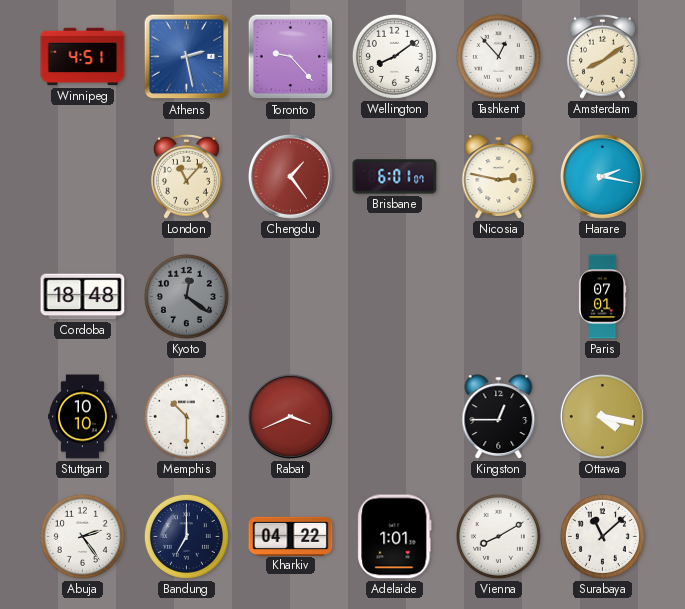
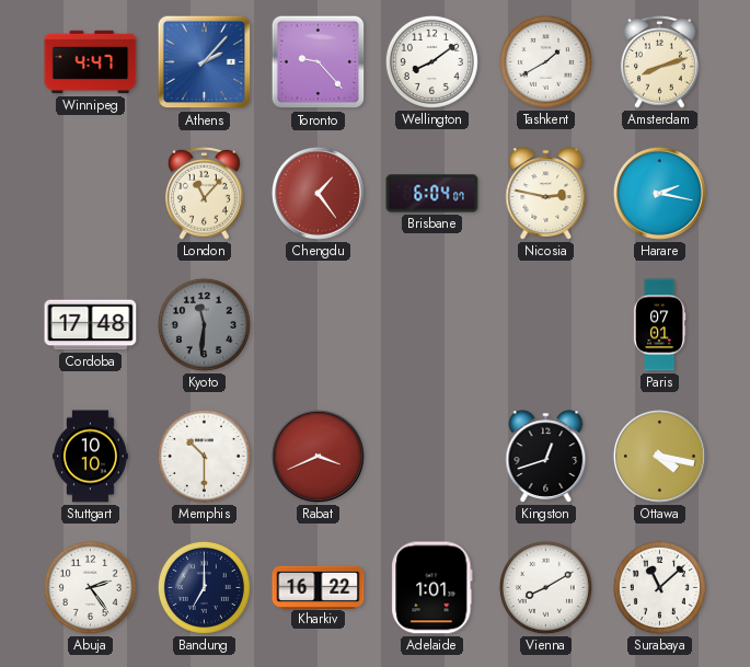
Winnipeg: 4:51 -> 4:47 (91, 62)
Athens: 2:28 -> 2:07 (205, 62)
Tashkent: 12:53 -> 1:40 (545, 61)
Amsterdam: 8:09 -> 8:12 (660, 61)
Brisbane: 6:01 -> 6:04 (432, 194)
Cordoba: 18:48 -> 17:48 (91, 325)
Kyoto: 12:21 -> 11:31 (204, 324)
Kingston: 12:45 -> 12:42 (546, 457)
Kharkiv: 04:22 -> 16:22 (319, 587)
